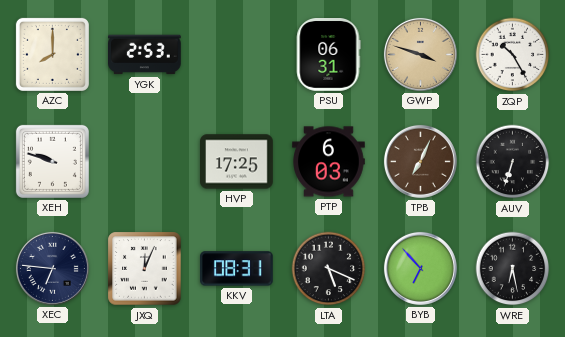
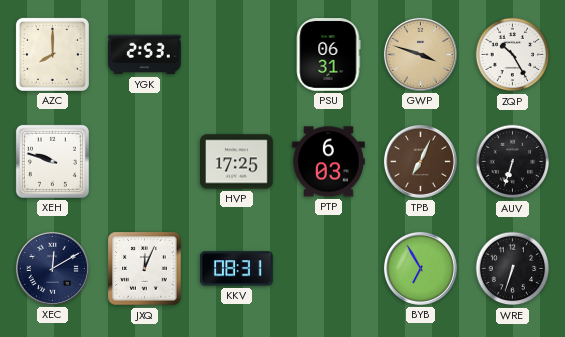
XEC: 6:46 -> 12:10 (52, 268)
LTA: 5:19 -> none (329, 269)
BYB: 6:53 -> 6:55 (420, 268)
WRE: 6:28 -> 6:33 (513, 269)
